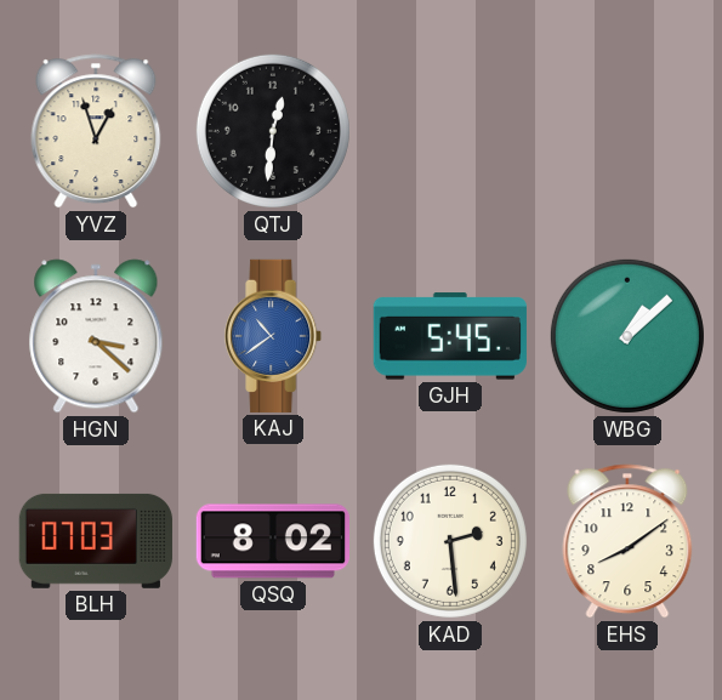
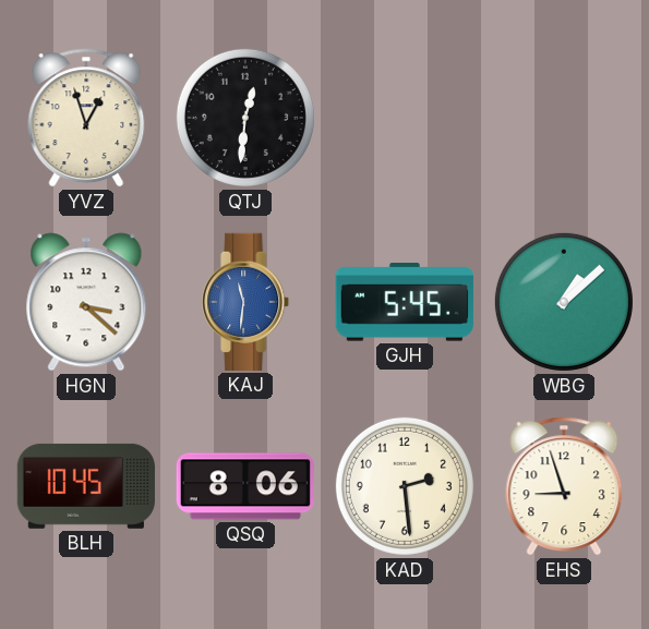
KAJ: 10:39 -> 11:31 (247, 302)
BLH: 07:03 -> 10:45 (86, 486)
QSQ: 8:02 -> 8:06 (245, 486)
EHS: 8:09 -> 8:57 (564, 486)
